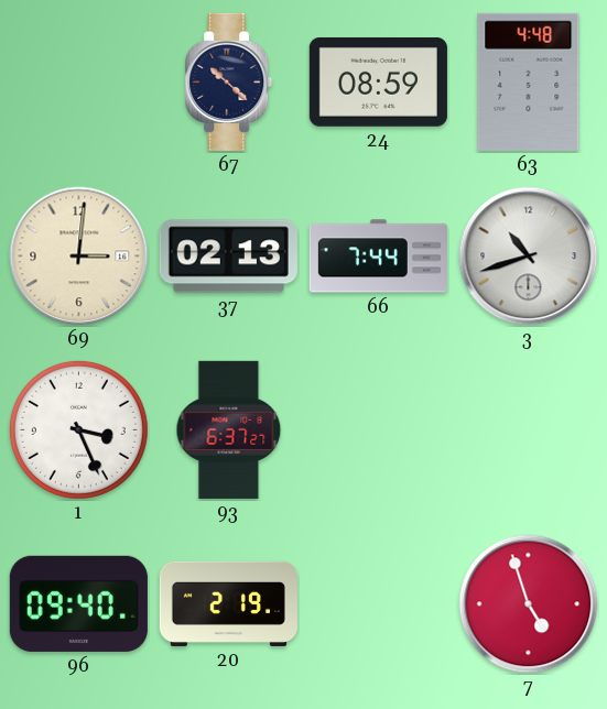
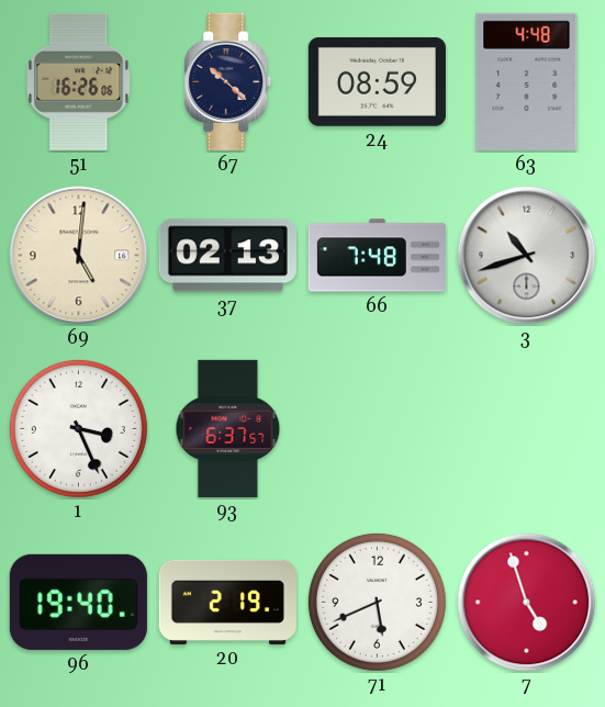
51: none -> 16:26 (79, 81)
69: 3:01 -> 5:01 (79, 256)
66: 7:44 -> 7:48 (377, 256)
93: 6:37:27 -> 6:37:57 (228, 428)
96: 09:40 -> 19:40 (78, 602)
71: none -> 5:41 (377, 602)
